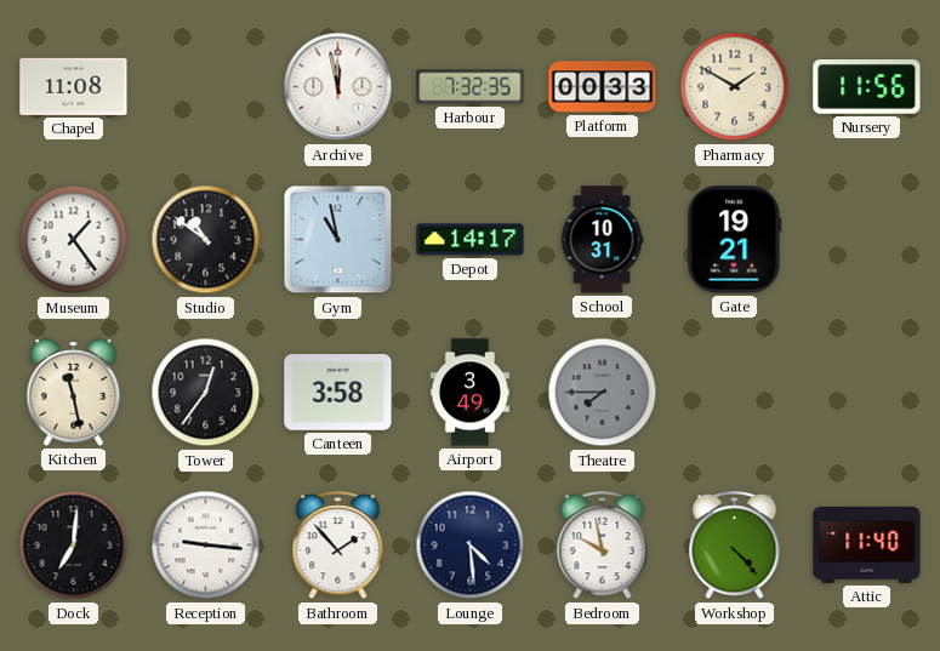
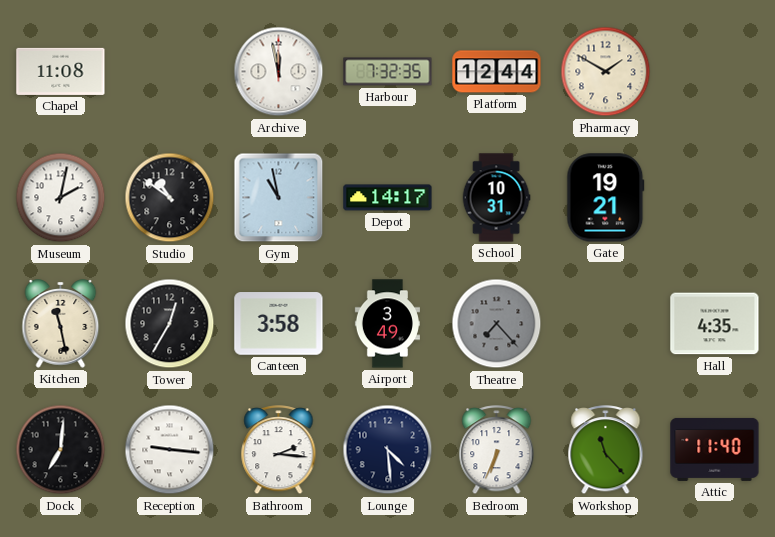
Platform: 00:33 -> 12:44 (497, 72)
Nursery: 11:56 -> none (867, 87)
Museum: 1:24 -> 2:02 (61, 198)
Tower: 12:36 -> 12:35 (170, 324)
Theatre: 7:45 -> 7:23 (497, 324)
Hall: none -> 4:35 (715, 324)
Bathroom: 1:53 -> 2:16 (279, 450)
Bedroom: 9:58 -> 6:34 (497, 450)
Workshop: 4:23 -> 11:23 (606, 450)
